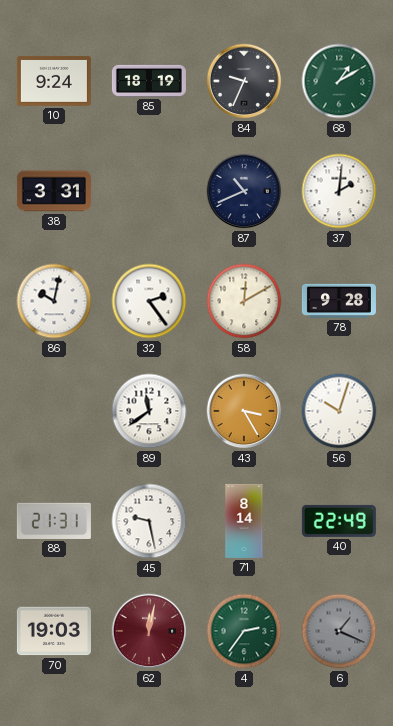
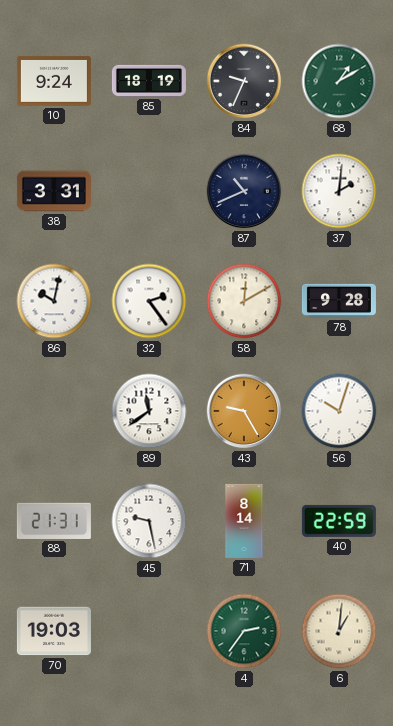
43: 3:25 -> 9:25 (244, 411)
40: 22:49 -> 22:59 (339, 521)
62: 12:02 -> none (149, 631)
6: 1:19 -> 1:01 (339, 631)
6 dial: grey -> cream (339, 631)
